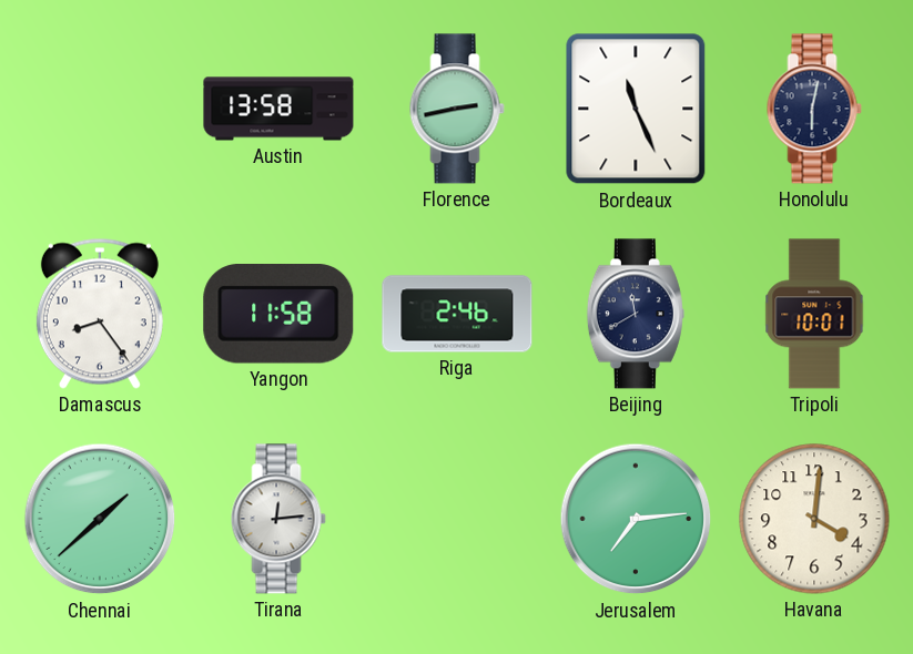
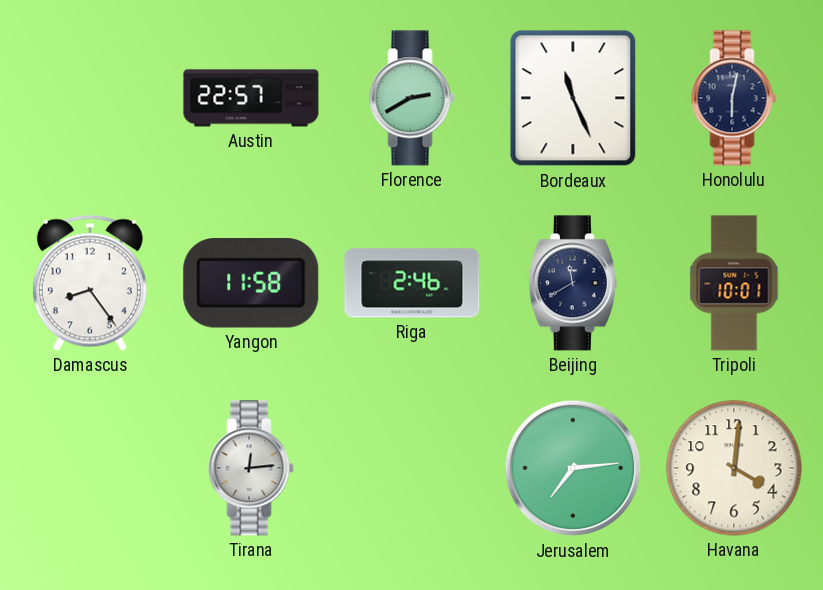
Austin: 13:58 -> 22:57 (251, 98)
Florence: 2:43 -> 2:40 (412, 98)
Chennai: 1:38 -> none (100, 519)
